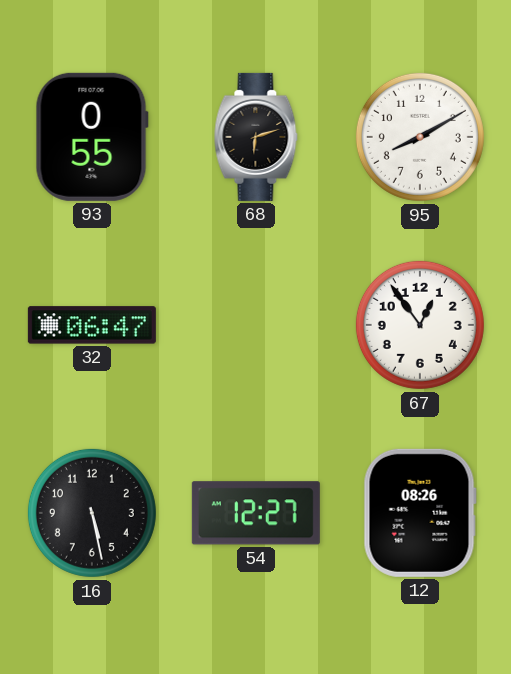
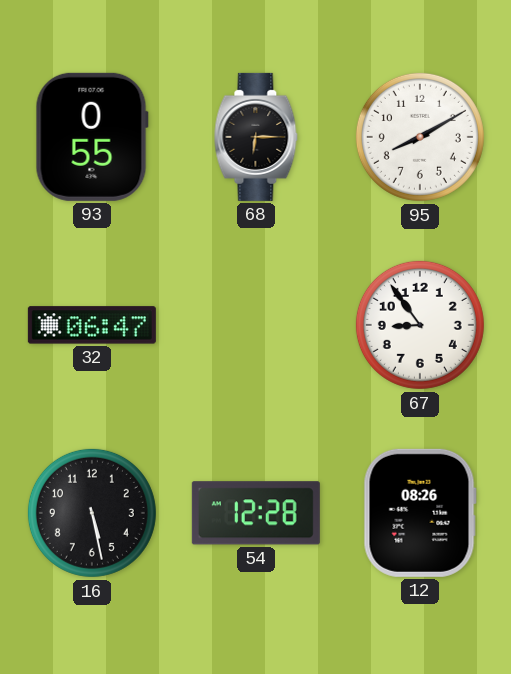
68: 6:12 -> 6:15 (256, 137)
67: 12:54 -> 8:54 (420, 325)
54: 12:27 -> 12:28 (256, 513)
